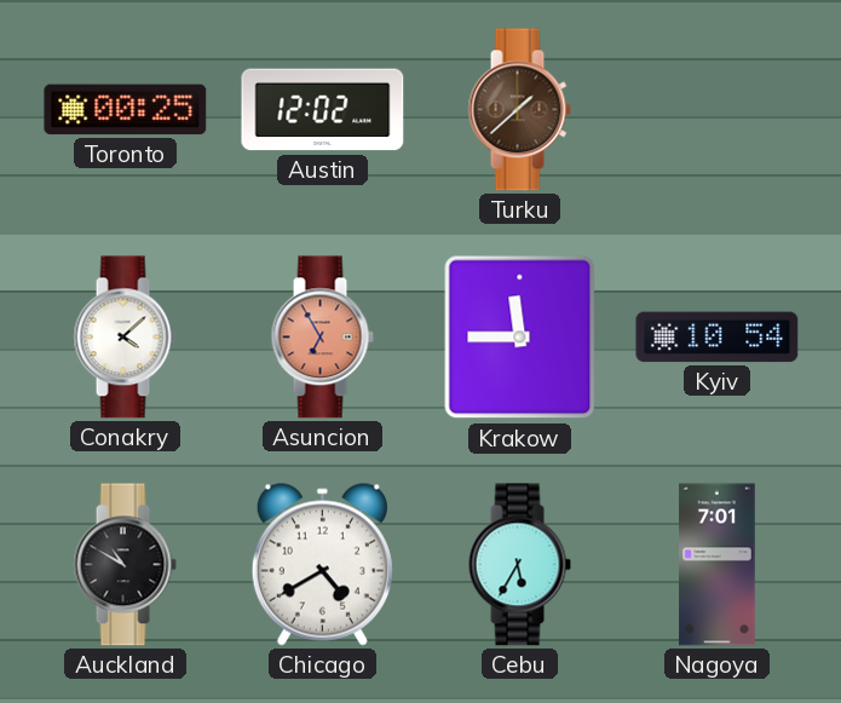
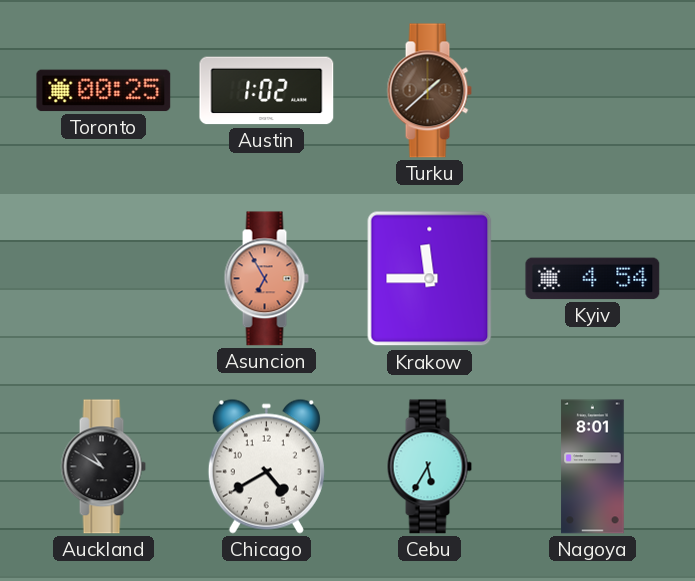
Austin: 12:02 -> 1:02 (267, 91)
Conakry: 4:08 -> none (125, 338)
Kyiv: 10:54 -> 4:54 (593, 279)
Nagoya: 7:01 -> 8:01 (593, 467)
